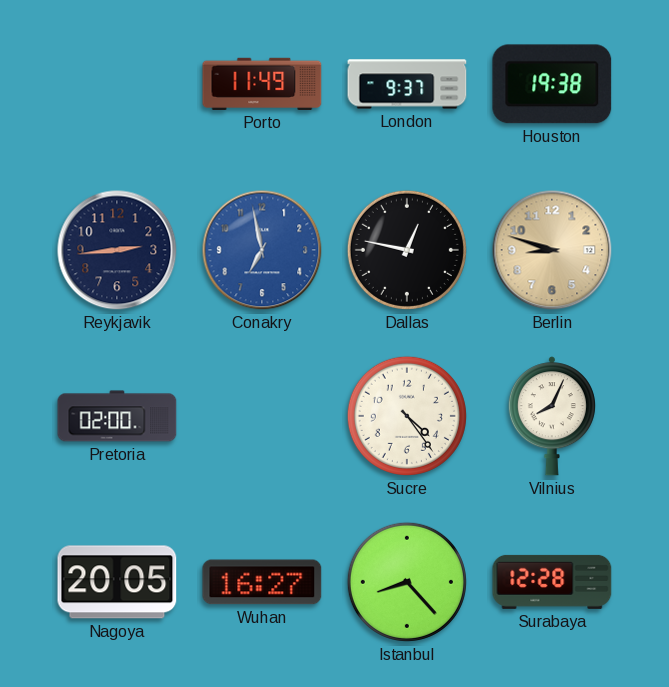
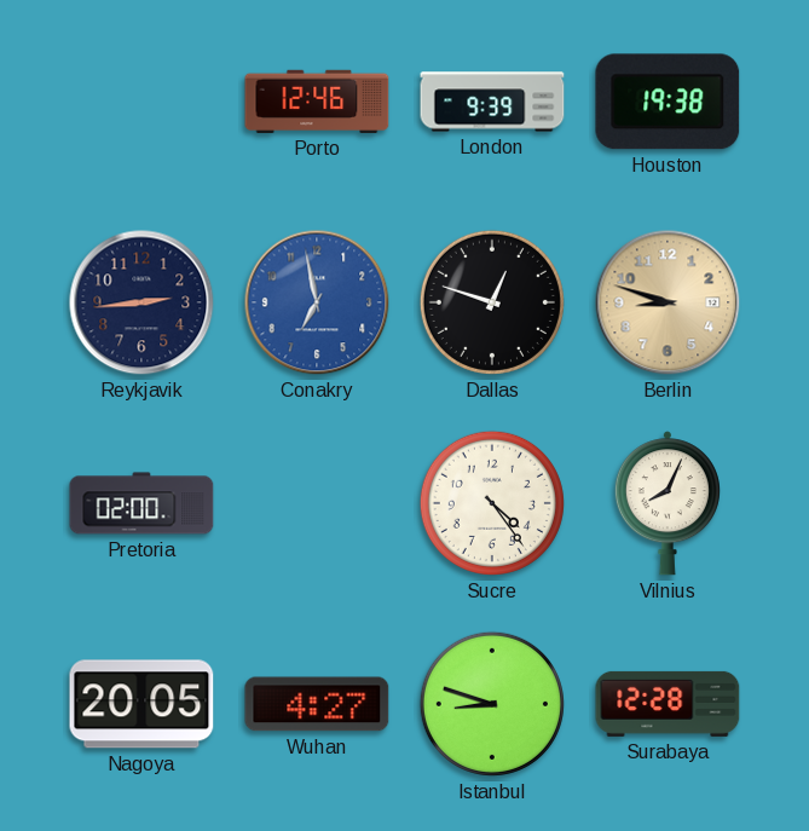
Porto: 11:49 -> 12:46 (317, 102)
London: 9:37 -> 9:39 (492, 102)
Dallas: 12:47 -> 12:48 (492, 302)
Wuhan: 16:27 -> 4:27 (317, 704)
Istanbul: 8:23 -> 8:48 (492, 704)
